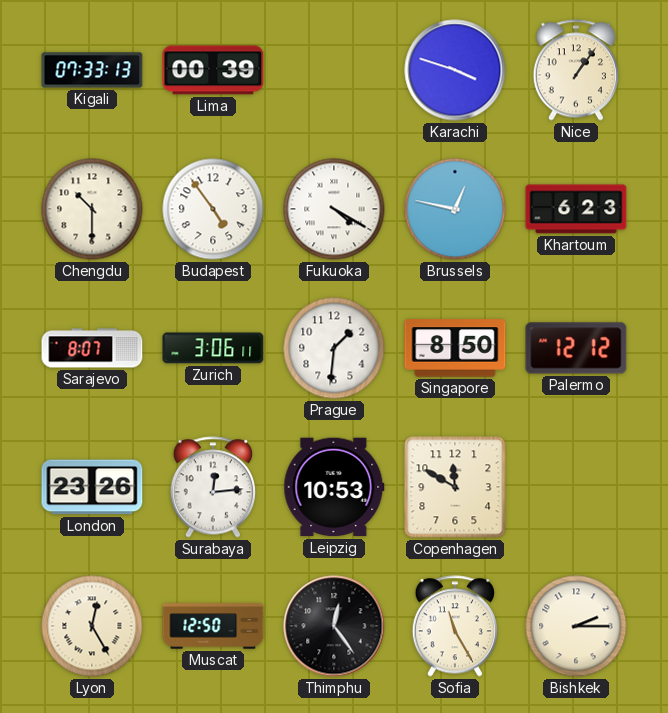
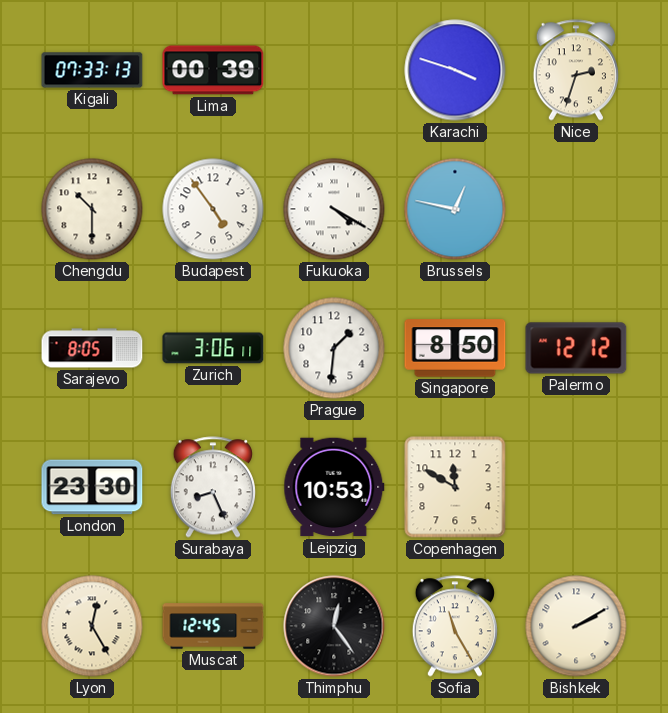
Nice: 1:06 -> 2:33 (576, 70)
Khartoum: 6:23 -> none (576, 209)
Sarajevo: 8:07 -> 8:05 (92, 348)
London: 23:26 -> 23:30 (92, 487)
Surabaya: 12:14 -> 8:26 (213, 487)
Muscat: 12:50 -> 12:45 (213, 626)
Bishkek: 2:15 -> 2:10 (576, 626)
